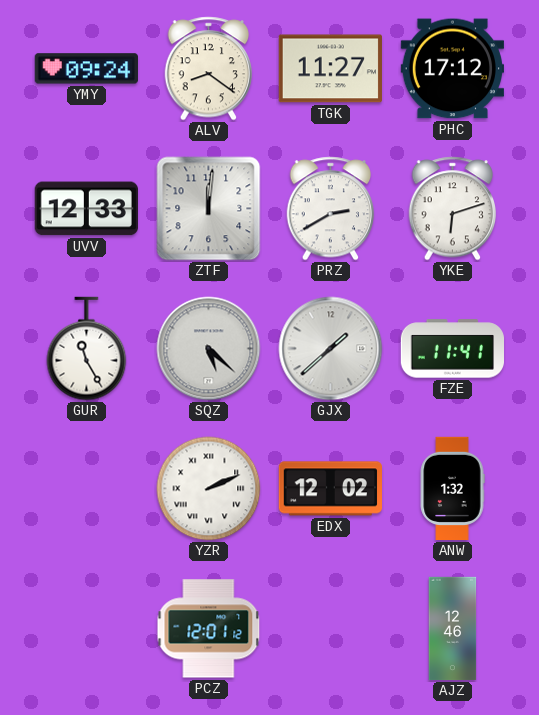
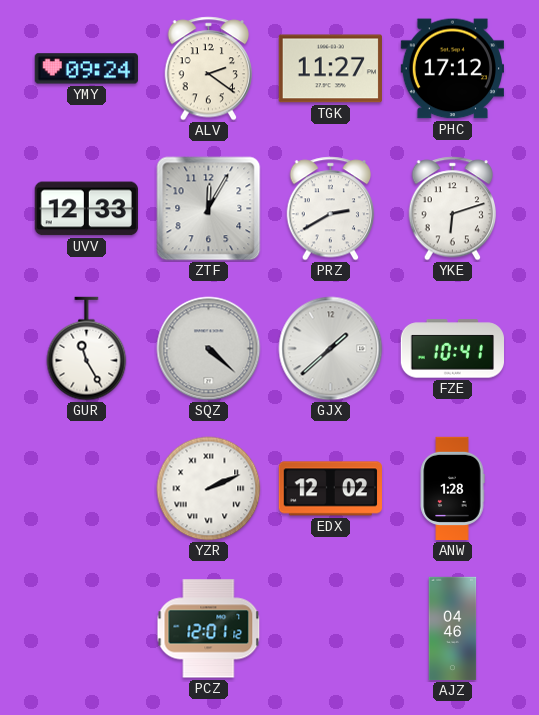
ALV: 8:21 -> 2:21 (209, 69)
ZTF: 12:01 -> 12:05 (209, 209)
SQZ: 5:22 -> 4:22 (209, 349)
FZE: 11:41 -> 10:41 (452, 349)
ANW: 1:32 -> 1:28 (452, 489)
AJZ: 12:46 -> 04:46 (453, 629)
